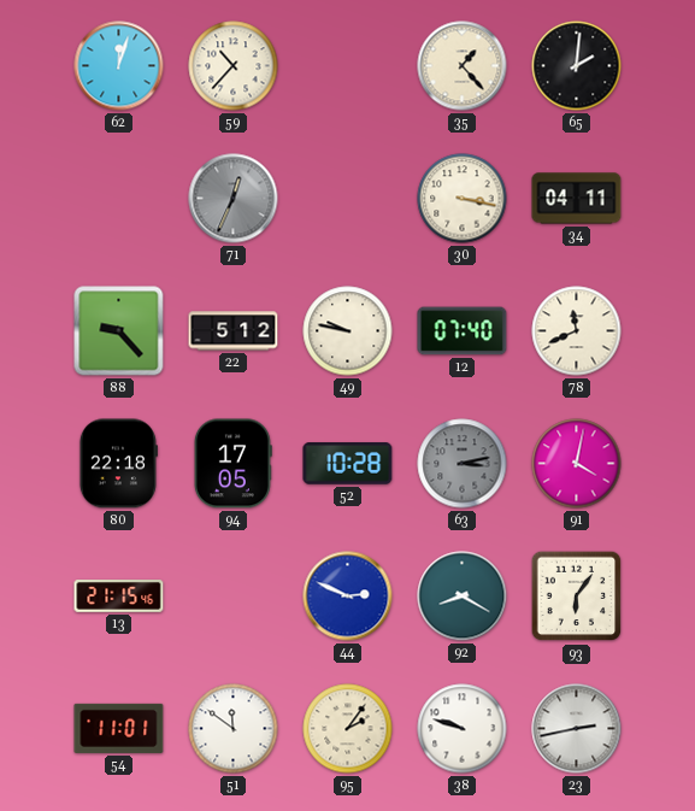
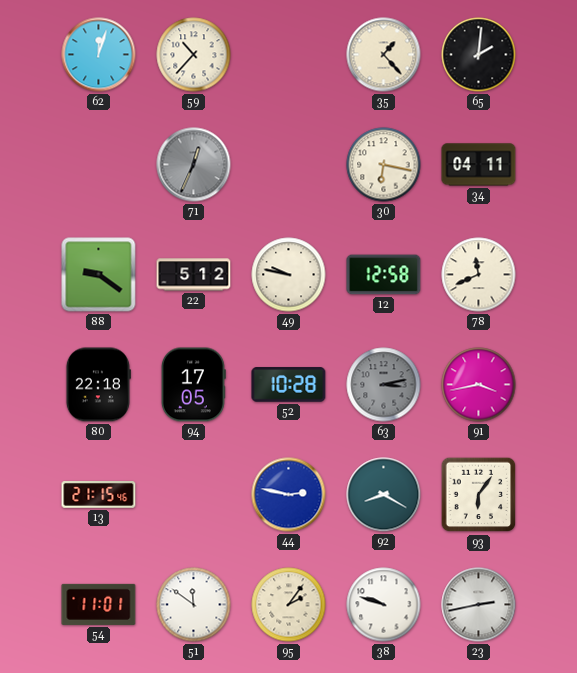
30: 3:17 -> 6:17 (384, 165)
88: 9:23 -> 9:21 (99, 275)
12: 07:40 -> 12:58 (384, 275)
91: 4:02 -> 3:43 (479, 385)
44: 2:49 -> 2:47 (289, 495)
